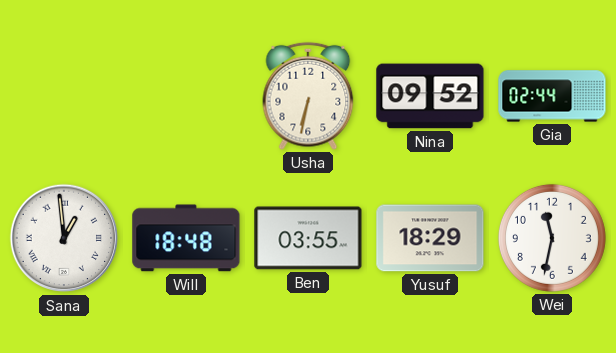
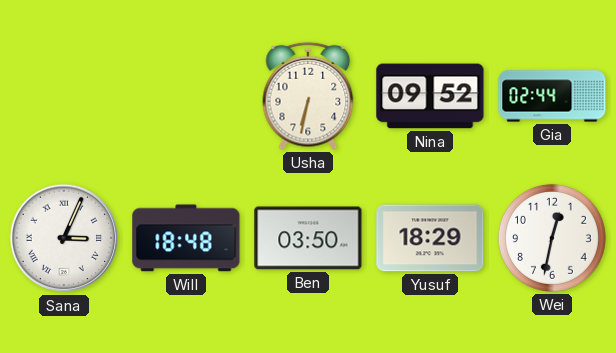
Sana: 12:59 -> 3:04 (64, 238)
Ben: 03:55 -> 03:50 (308, 238)
Wei: 11:32 -> 12:32 (552, 238)
